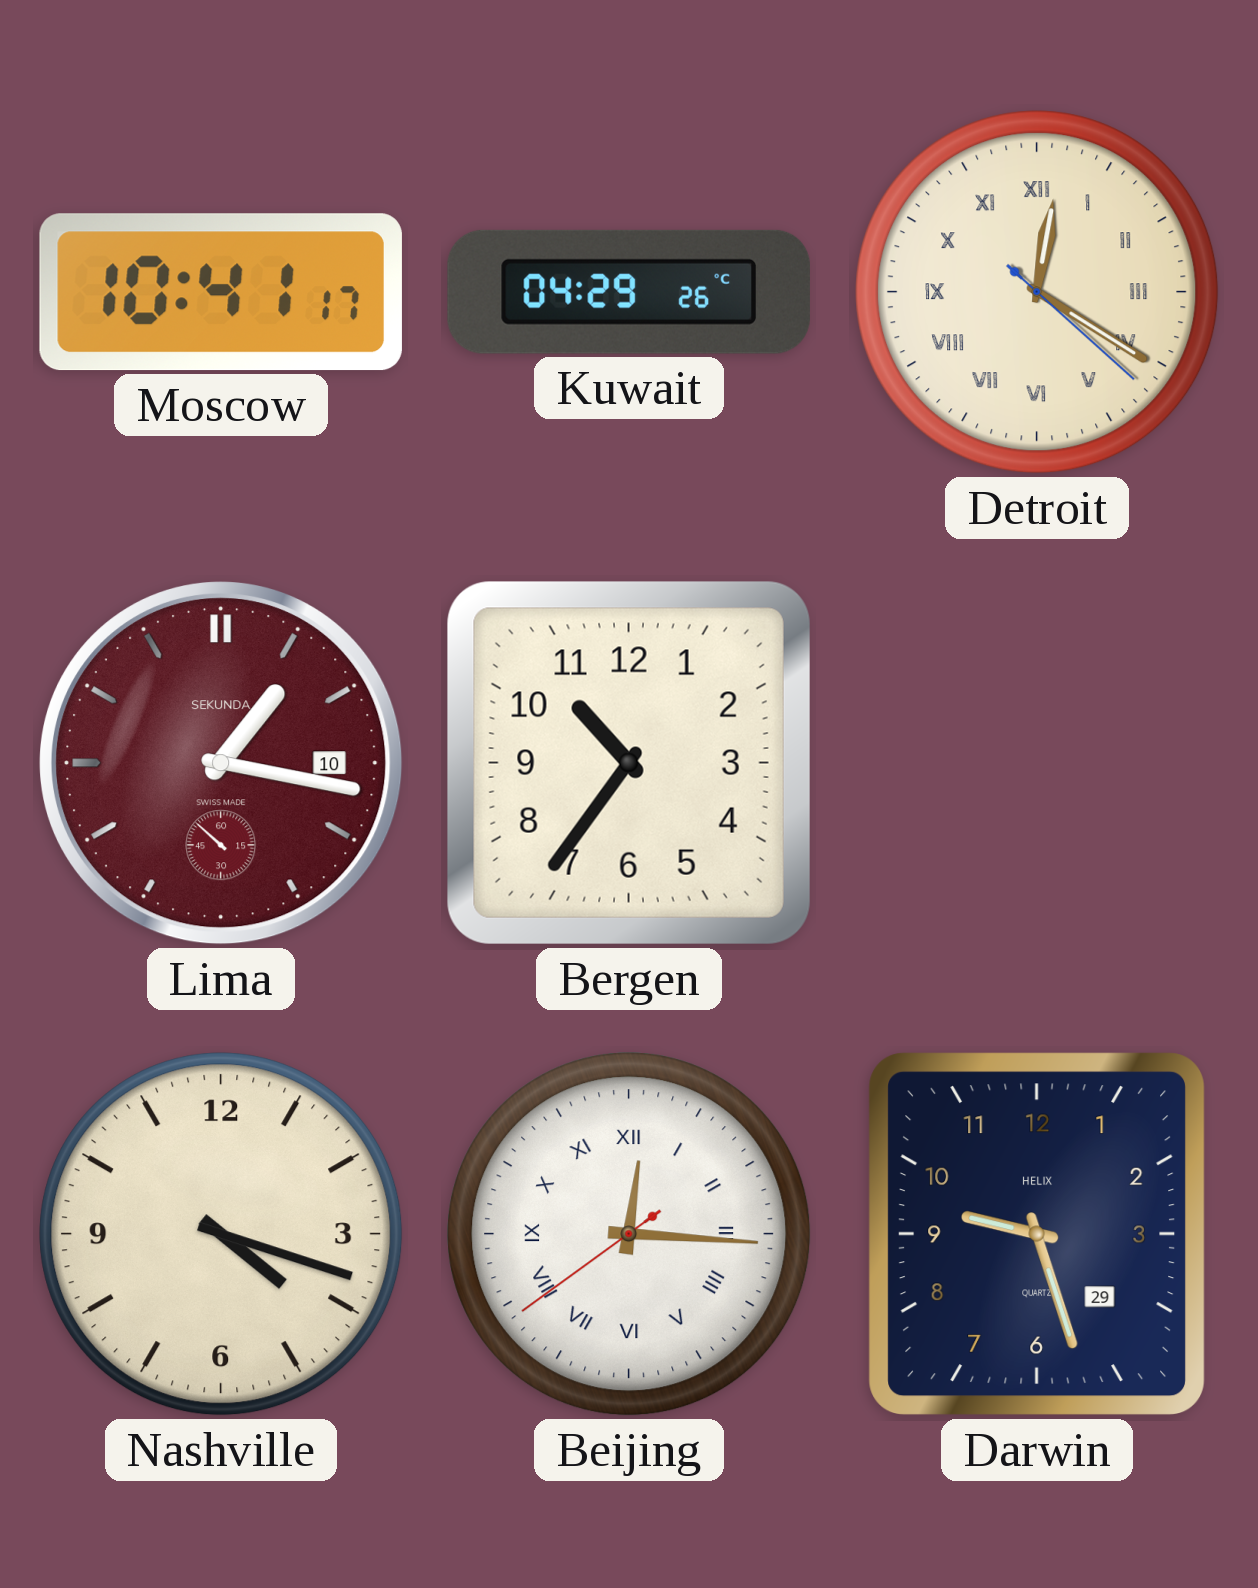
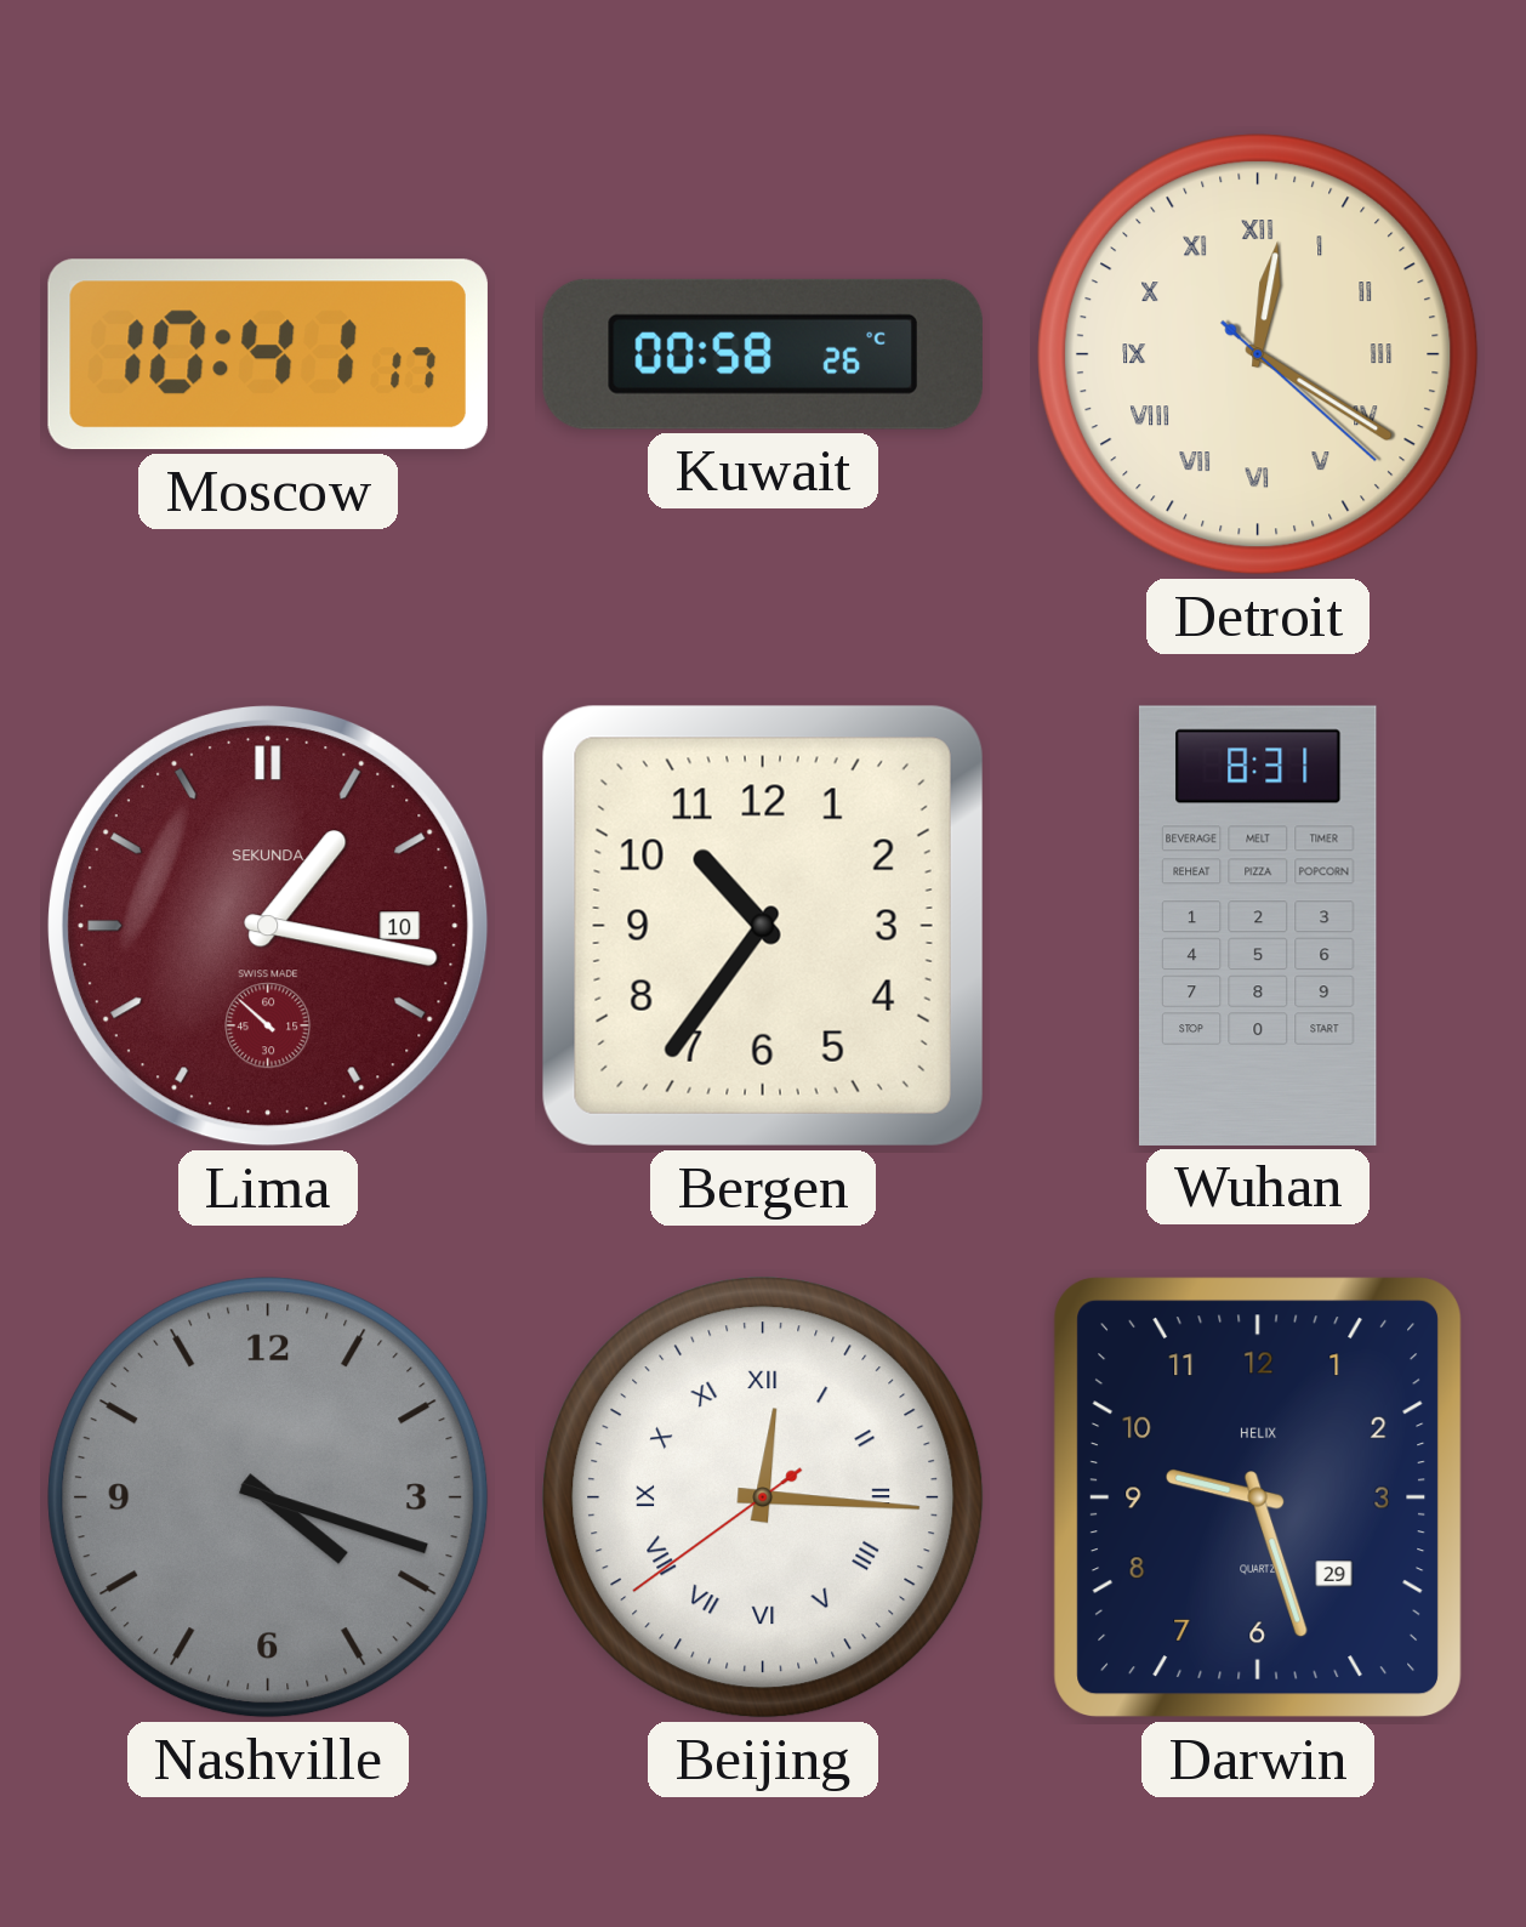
Kuwait: 04:29 -> 00:58 (763, 354)
Wuhan: none -> 8:31 (1258, 926)
Nashville dial: cream -> grey (268, 1497)
